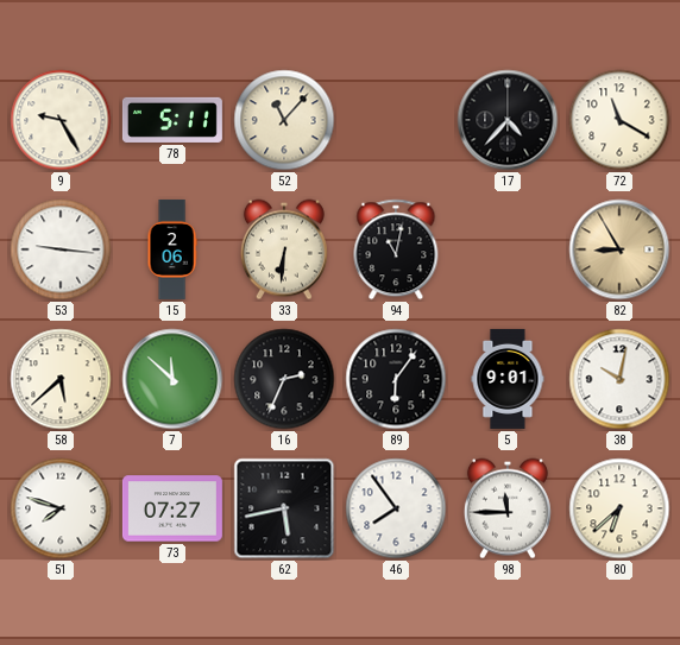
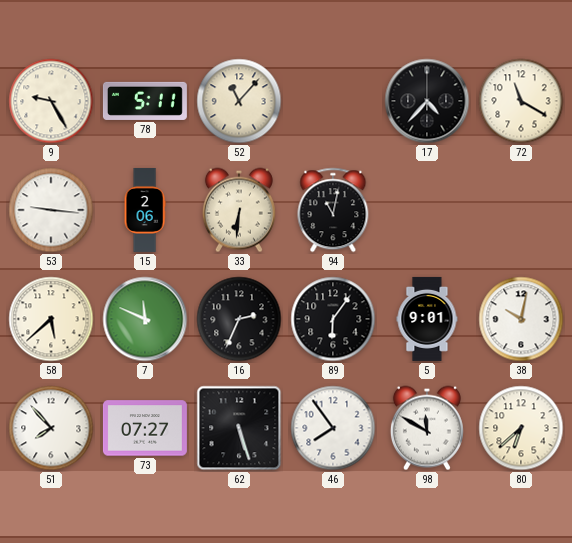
82: 8:55 -> none (619, 249)
7: 11:52 -> 11:49 (145, 319)
51: 7:48 -> 7:53 (51, 428)
62: 5:43 -> 5:27 (239, 428)
98: 11:45 -> 11:50 (427, 428)
